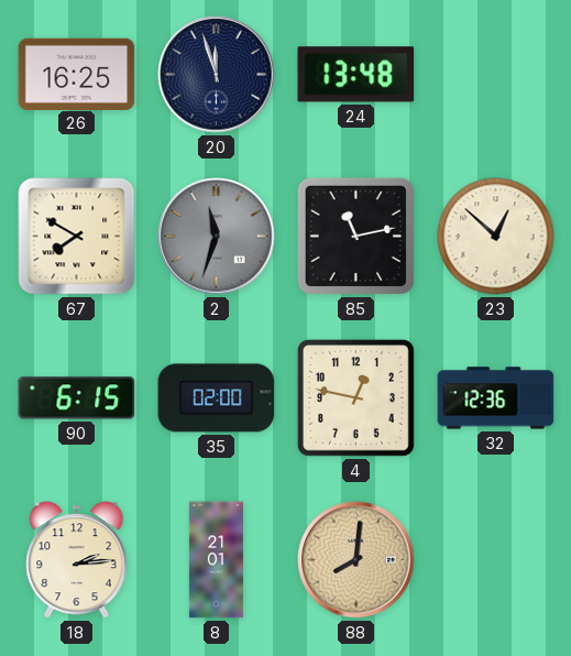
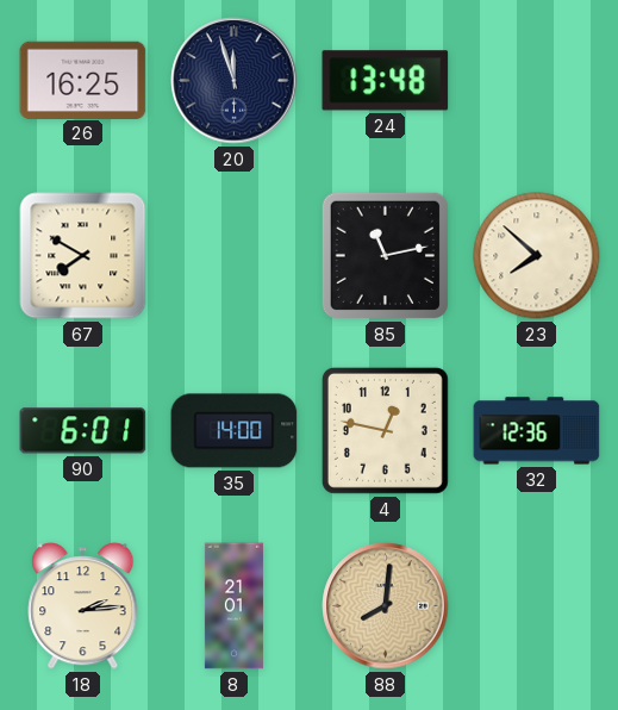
2: 11:33 -> none (217, 237)
23: 12:52 -> 7:52 (537, 256)
90: 6:15 -> 6:01 (83, 431)
35: 02:00 -> 14:00 (235, 431)
